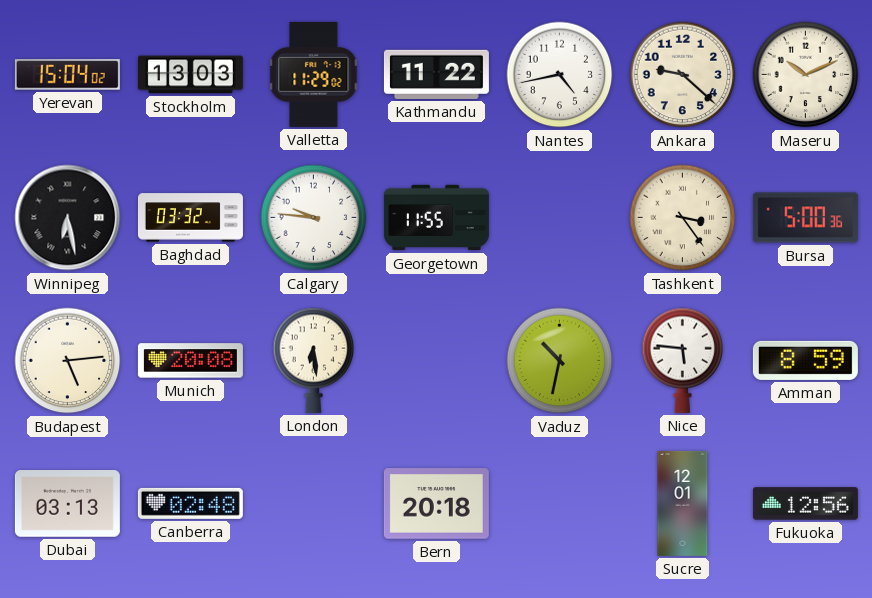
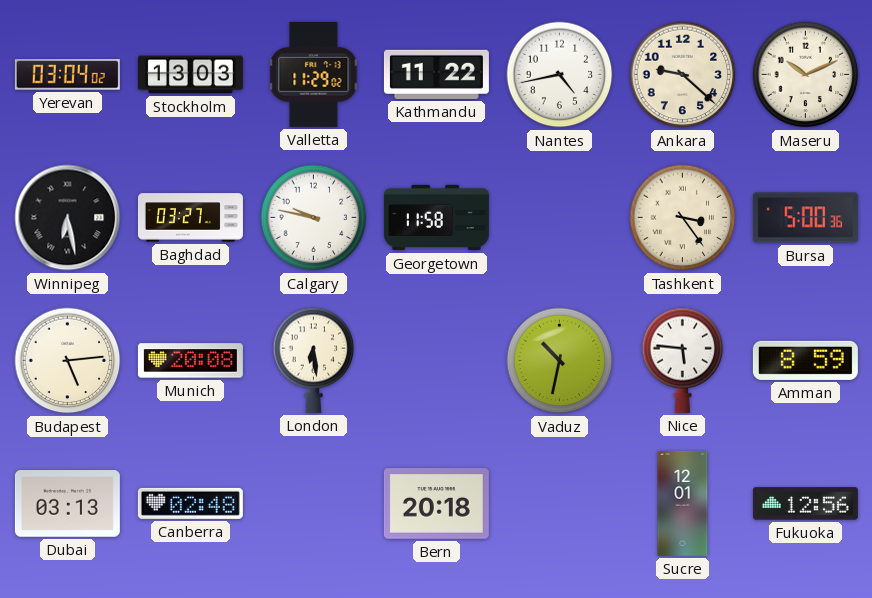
Yerevan: 15:04 -> 03:04 (67, 75)
Baghdad: 03:32 -> 03:27 (190, 218)
Calgary: 9:46 -> 9:47 (314, 218)
Georgetown: 11:55 -> 11:58 (436, 218)
